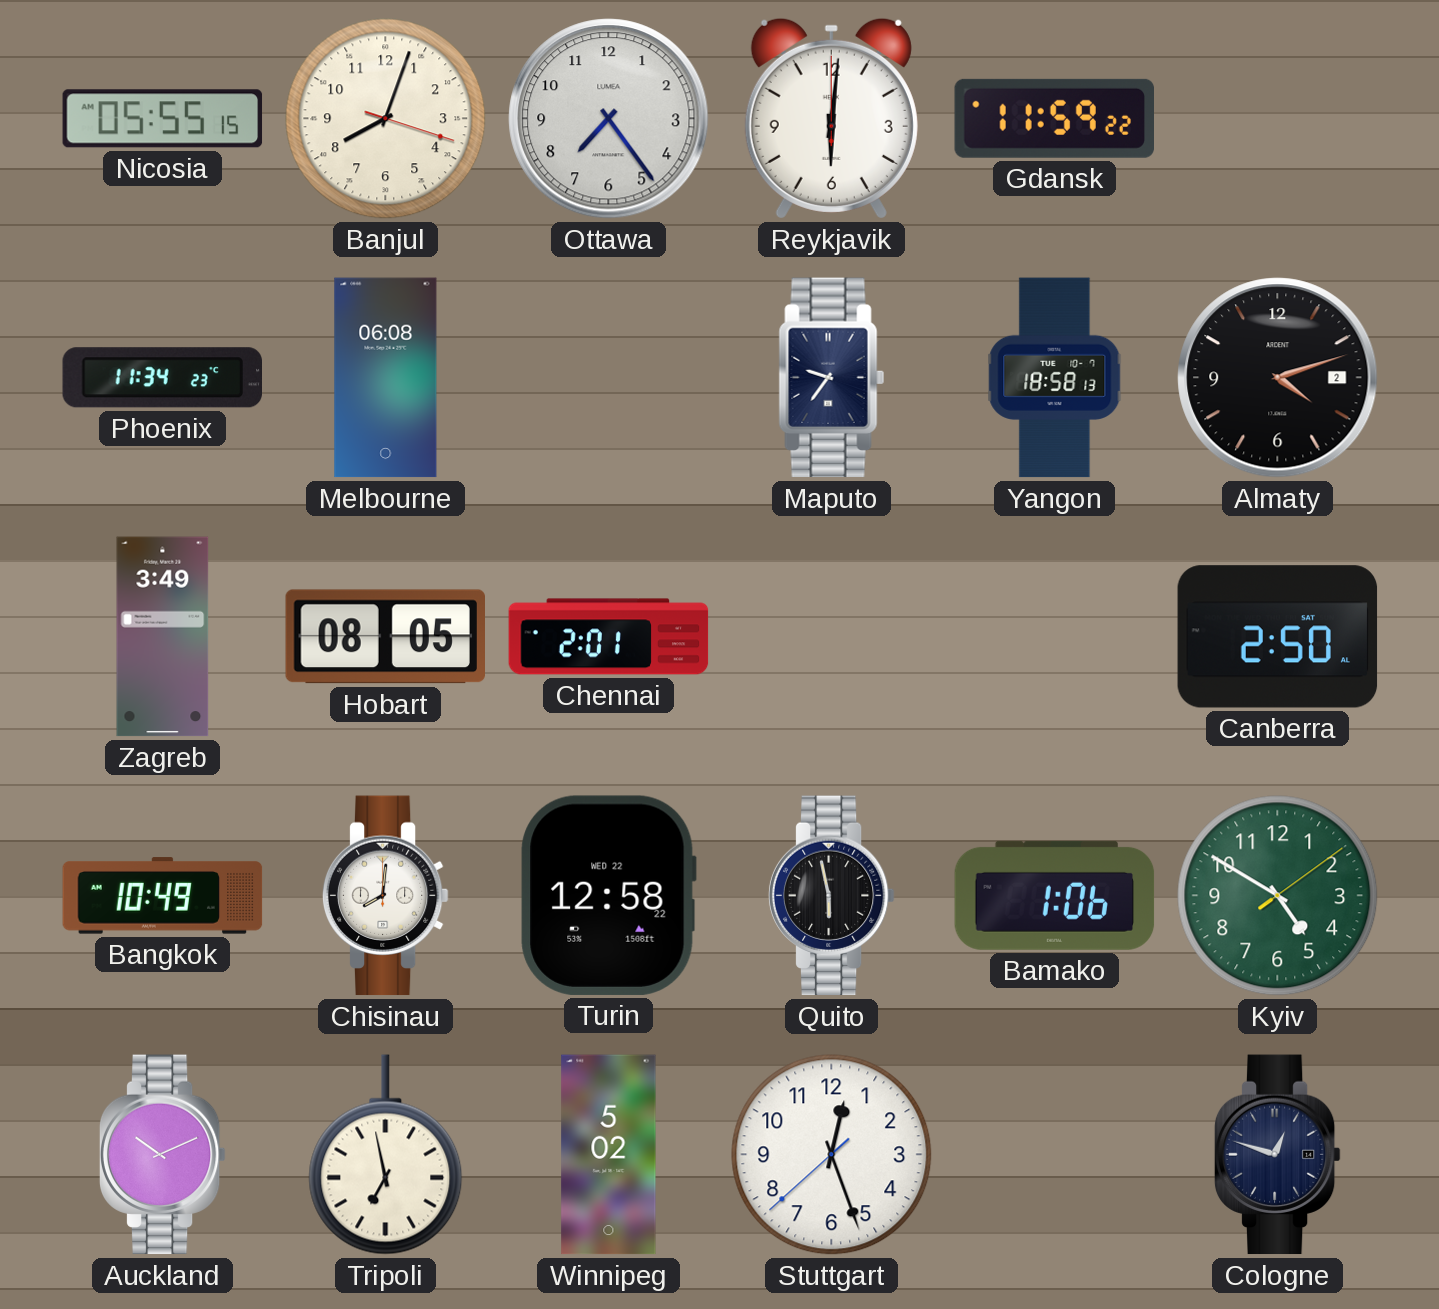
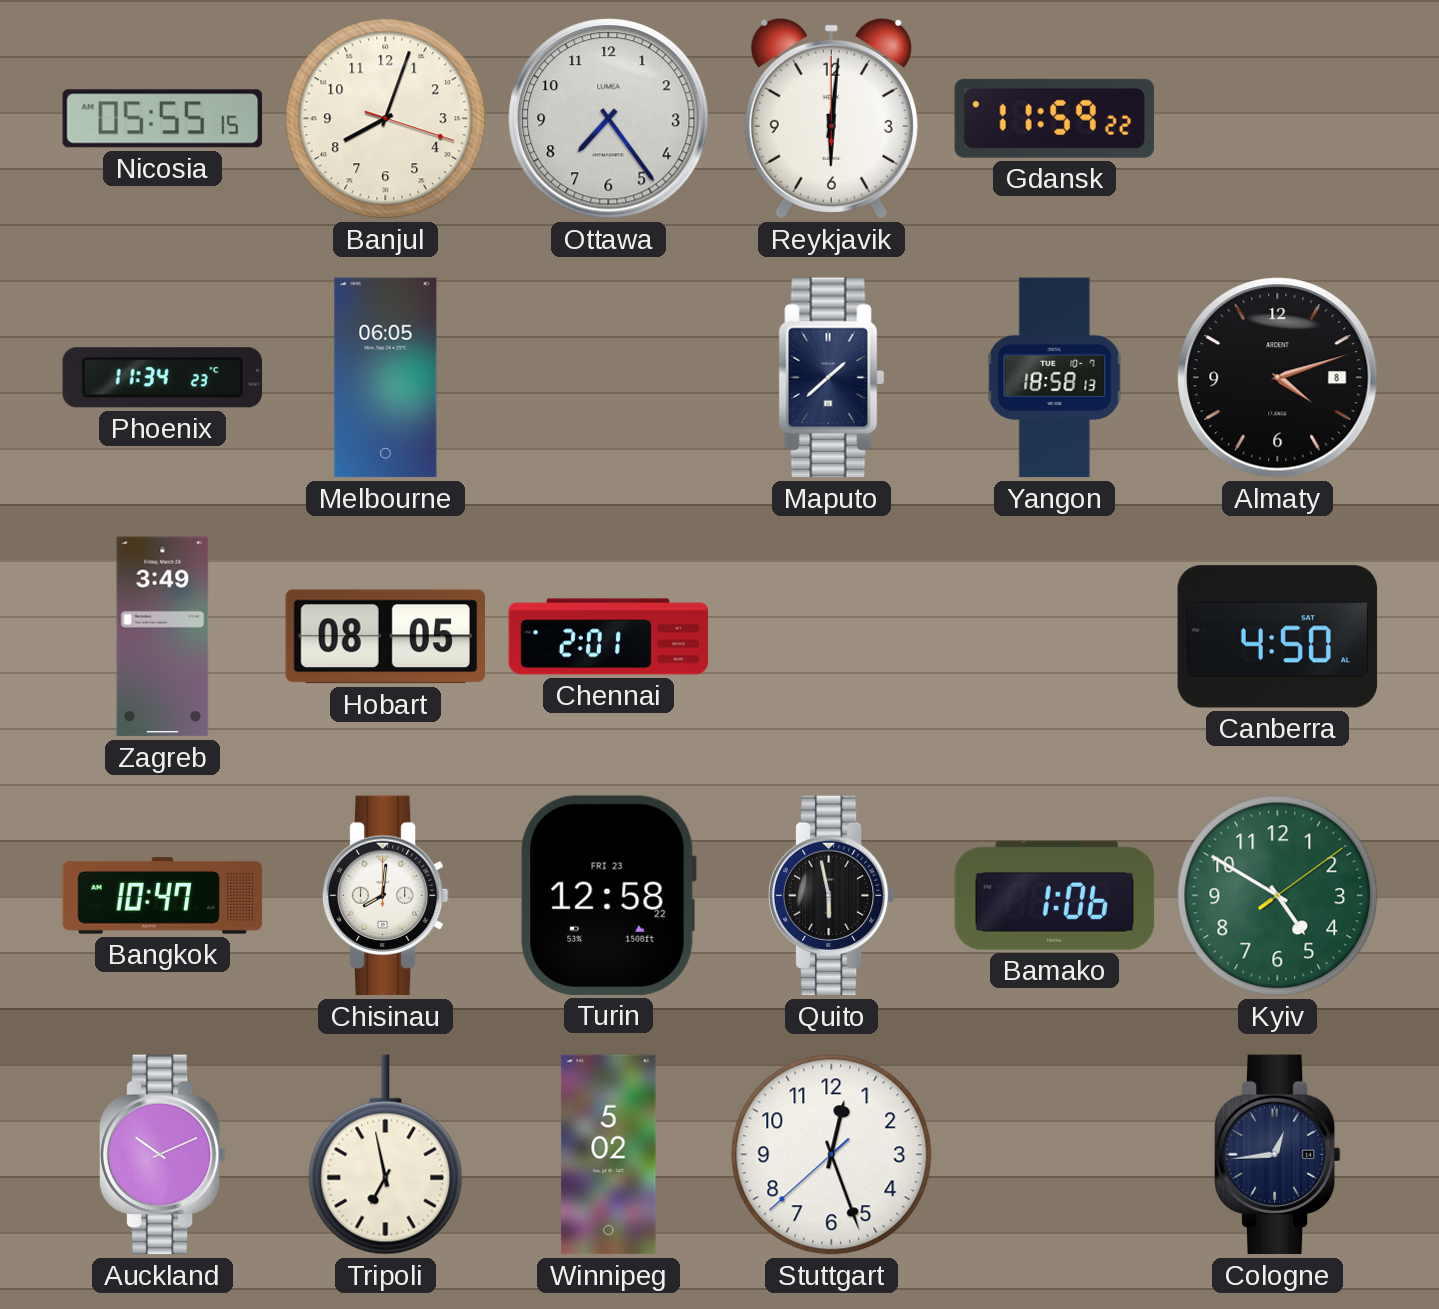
Melbourne: 06:08 -> 06:05 (386, 378)
Maputo: 9:36 -> 1:38 (832, 378)
Almaty date: 2 -> 8 (1278, 378)
Canberra: 2:50 -> 4:50 (1278, 637)
Bangkok: 10:49 -> 10:47 (163, 896)
Turin date: WED 22 -> FRI 23 (608, 895)
Cologne: 12:48 -> 12:44 (1277, 1155)
